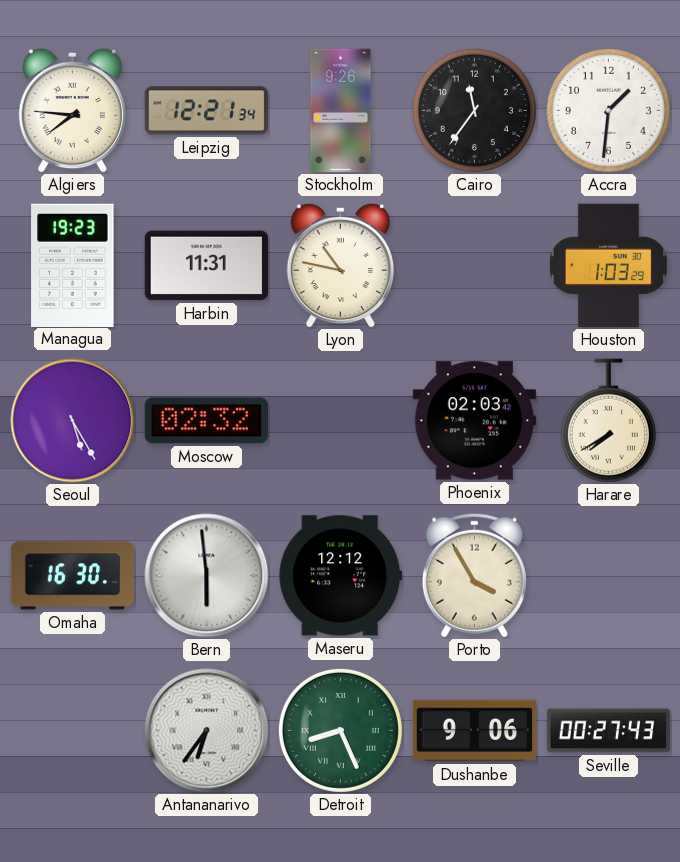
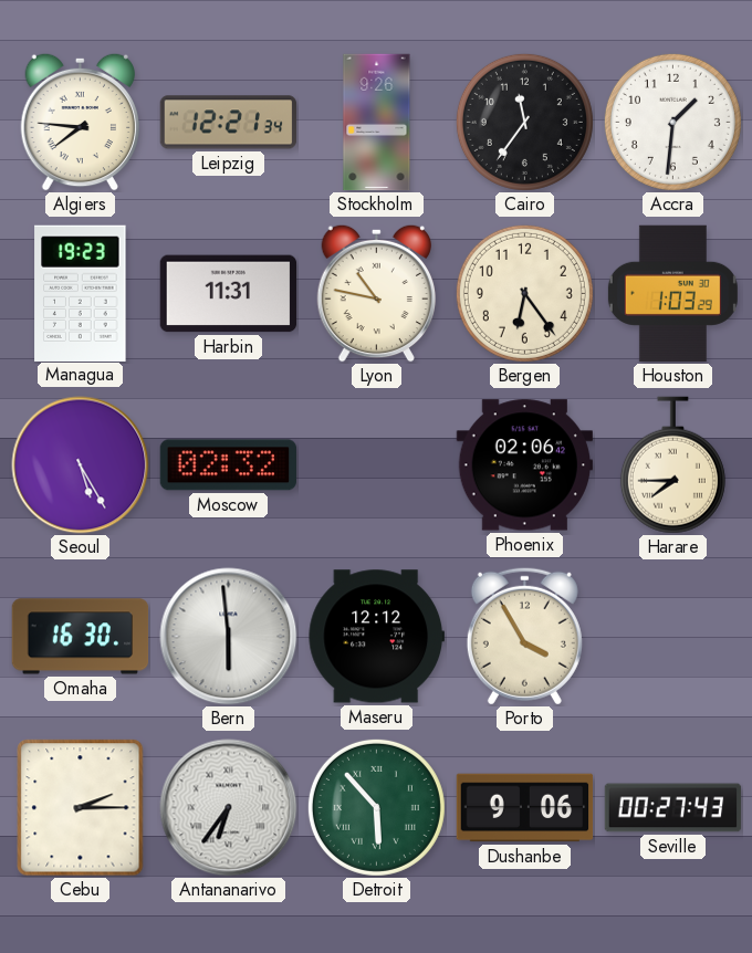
Bergen: none -> 6:24 (524, 293)
Phoenix: 02:03 -> 02:06 (524, 465)
Harare: 7:40 -> 7:45 (672, 465)
Cebu: none -> 2:15 (81, 808)
Detroit: 8:26 -> 5:53 (376, 807)
